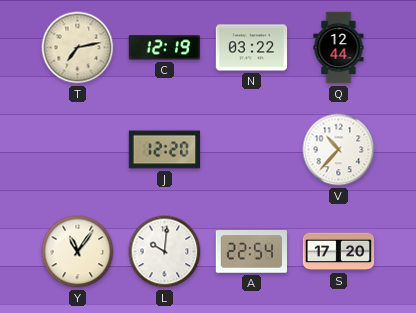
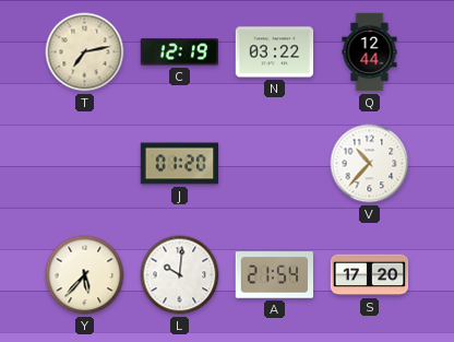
J: 12:20 -> 01:20 (180, 164)
Y: 11:06 -> 5:37 (85, 275)
A: 22:54 -> 21:54 (274, 275)
